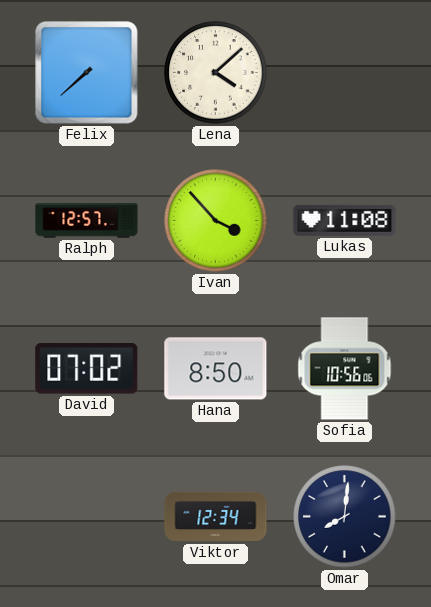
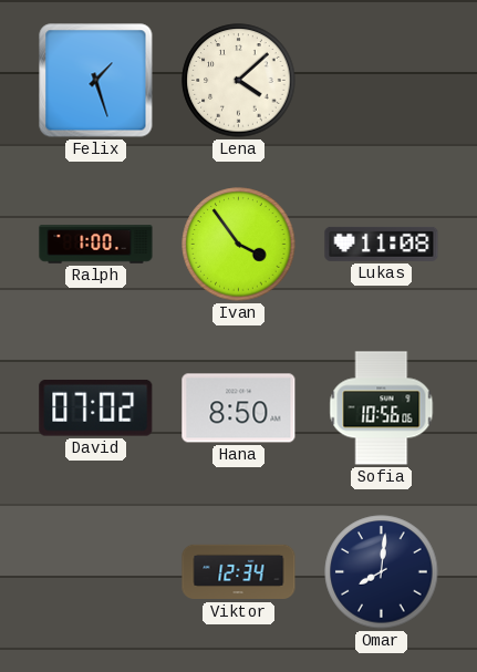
Felix: 7:38 -> 1:27 (96, 81)
Ralph: 12:57 -> 1:00 (96, 245)
Ivan: 3:53 -> 3:54 (239, 245)
